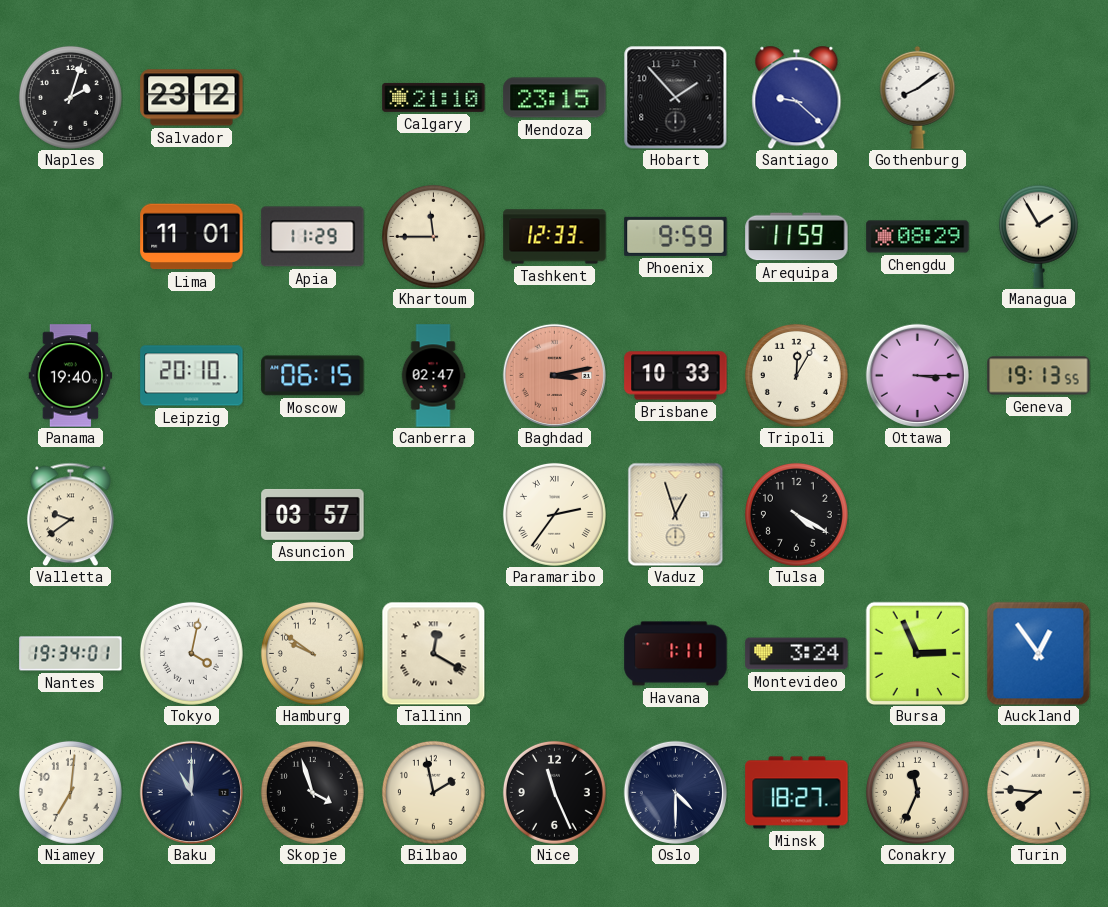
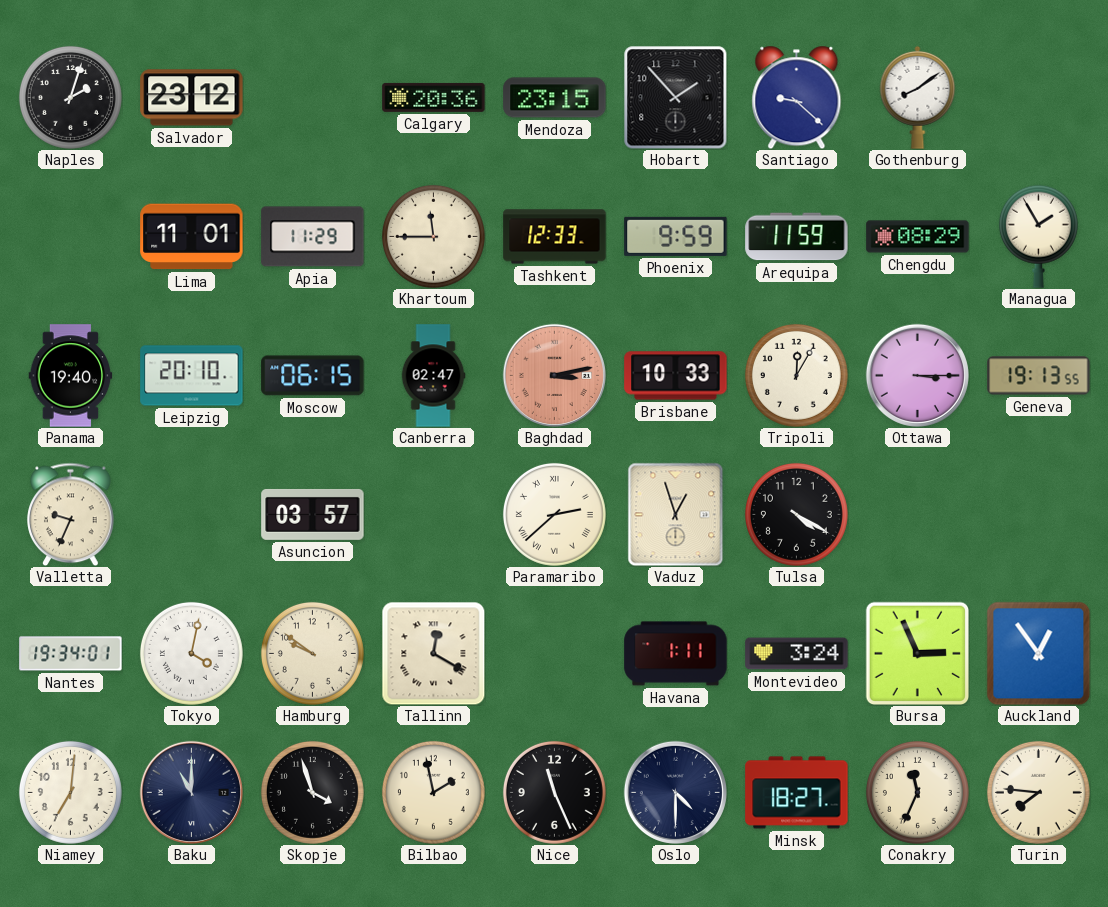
Calgary: 21:10 -> 20:36 (434, 97)
Valletta: 9:39 -> 9:34 (71, 514)
Paramaribo: 2:36 -> 2:38 (554, 514)
